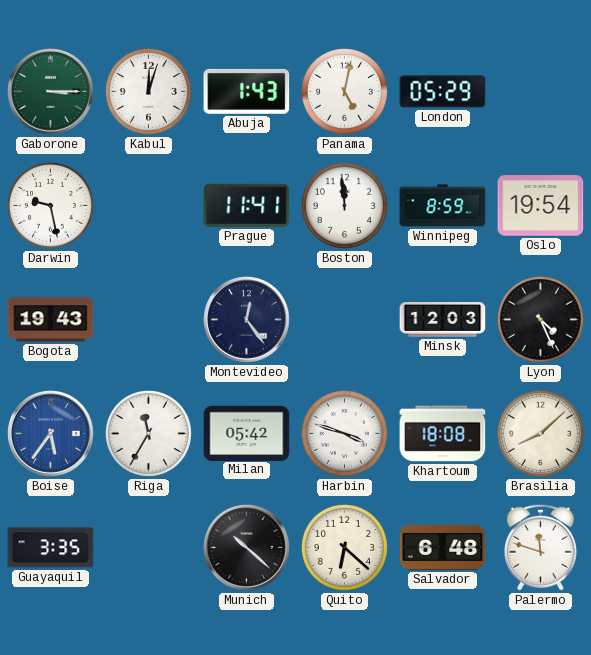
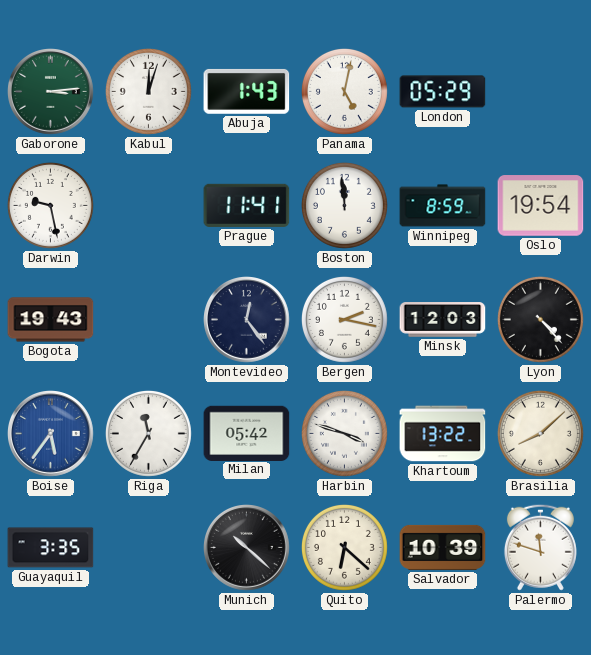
Gaborone: 3:15 -> 3:14 (51, 92)
Bergen: none -> 2:17 (344, 319)
Lyon: 4:26 -> 4:23 (540, 319)
Khartoum: 18:08 -> 13:22 (443, 434)
Salvador: 6:48 -> 10:39 (443, 547)
